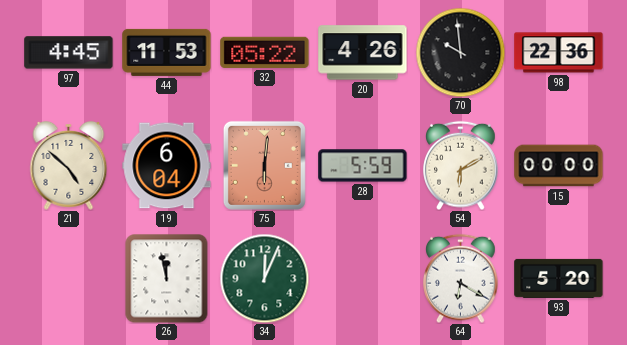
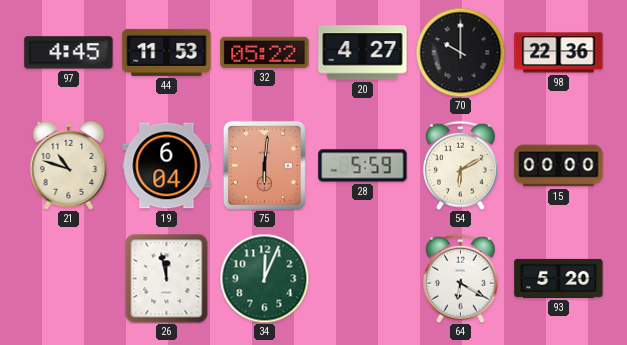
20: 4:26 -> 4:27 (363, 53)
70: 9:59 -> 10:00 (460, 52)
21: 4:52 -> 10:48 (69, 165)
